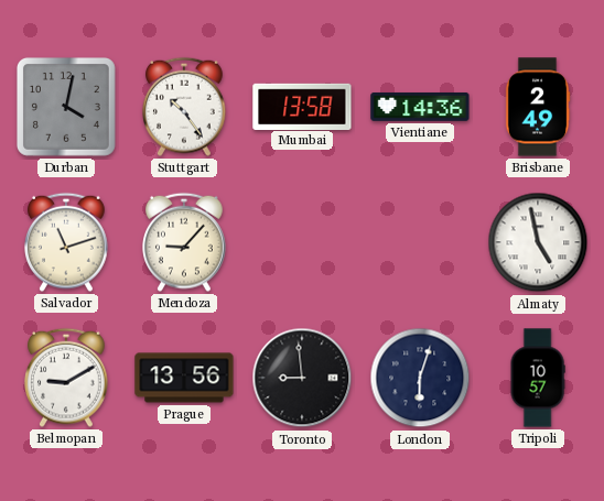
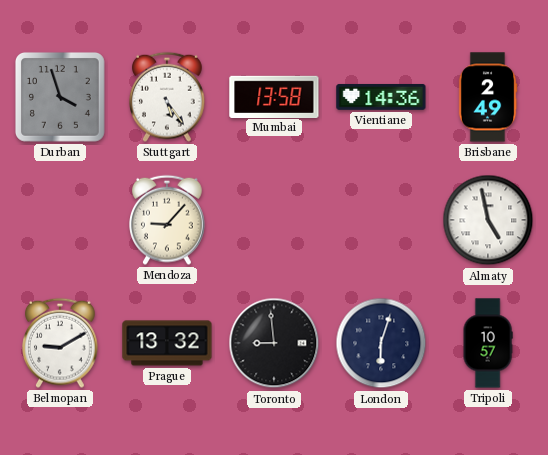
Durban: 4:02 -> 3:57 (60, 97)
Stuttgart: 10:24 -> 5:24 (168, 97)
Salvador: 11:12 -> none (67, 242)
Prague: 13:56 -> 13:32 (167, 343)
